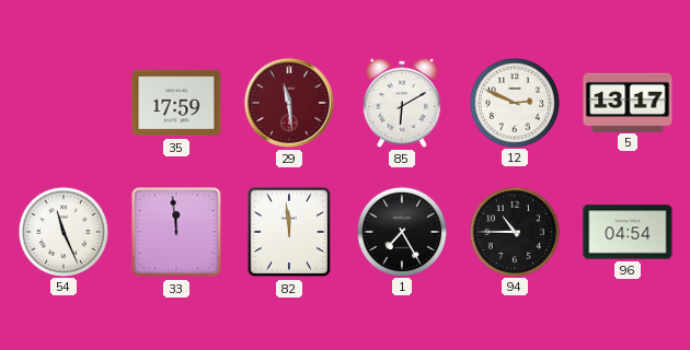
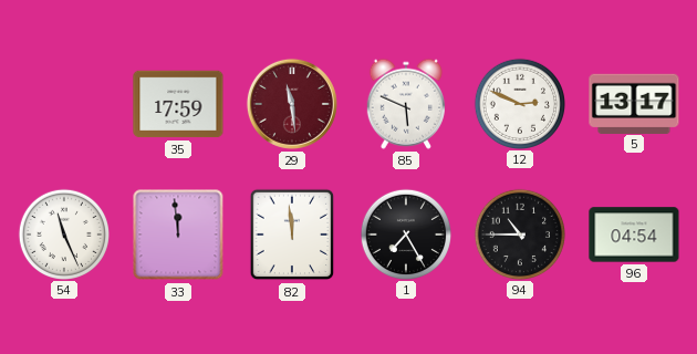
85: 6:10 -> 5:49 (406, 104)
